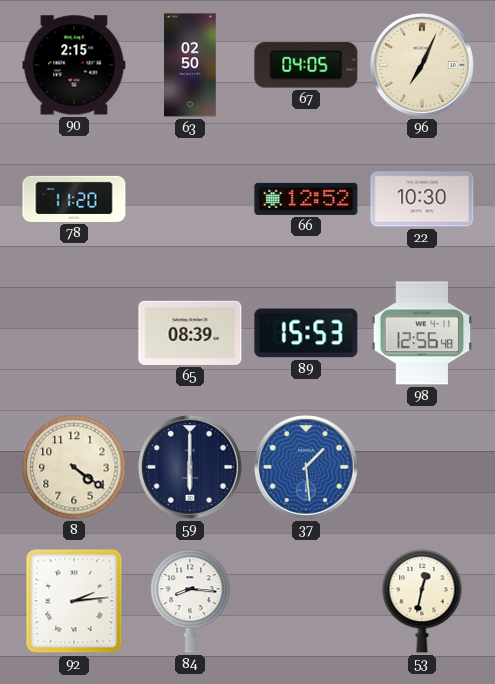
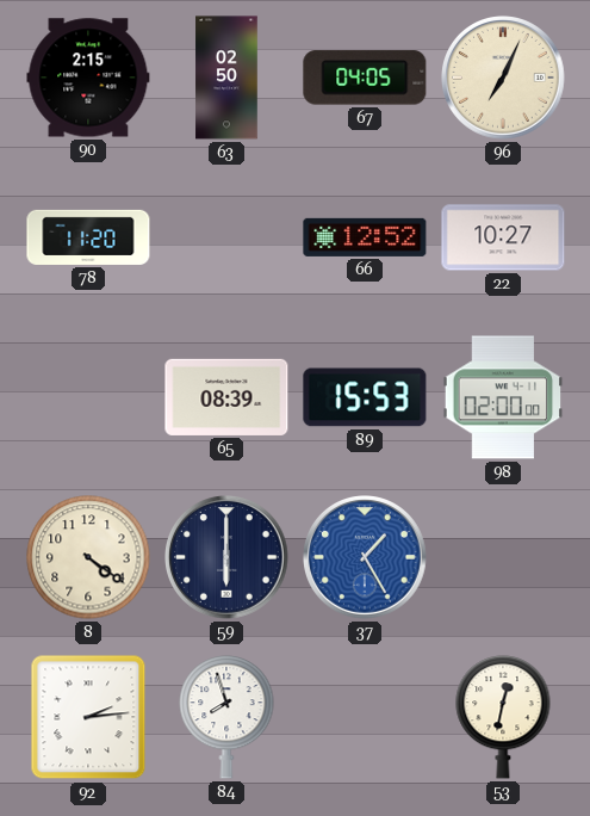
22: 10:30 -> 10:27 (503, 237)
98: 12:56 -> 02:00 (503, 397)
37: 1:29 -> 1:25 (365, 557)
84: 8:16 -> 7:57 (226, 718)
